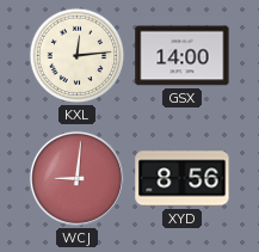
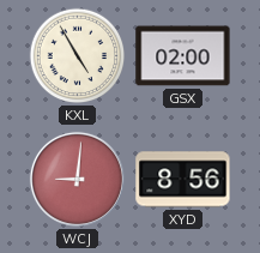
KXL: 12:14 -> 4:55 (78, 56)
GSX: 14:00 -> 02:00 (183, 56)
